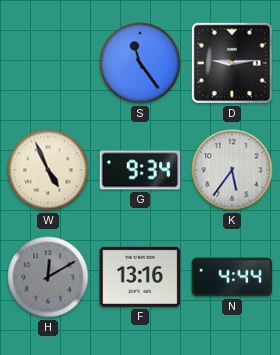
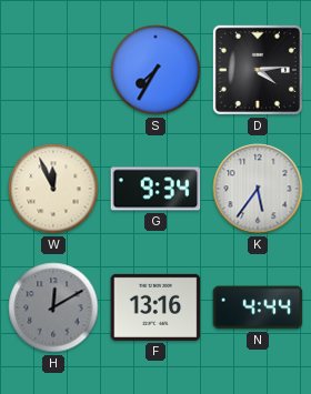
S: 11:24 -> 7:35 (155, 70)
D: 9:14 -> 4:14 (258, 70)
W: 4:56 -> 11:56 (53, 189)
